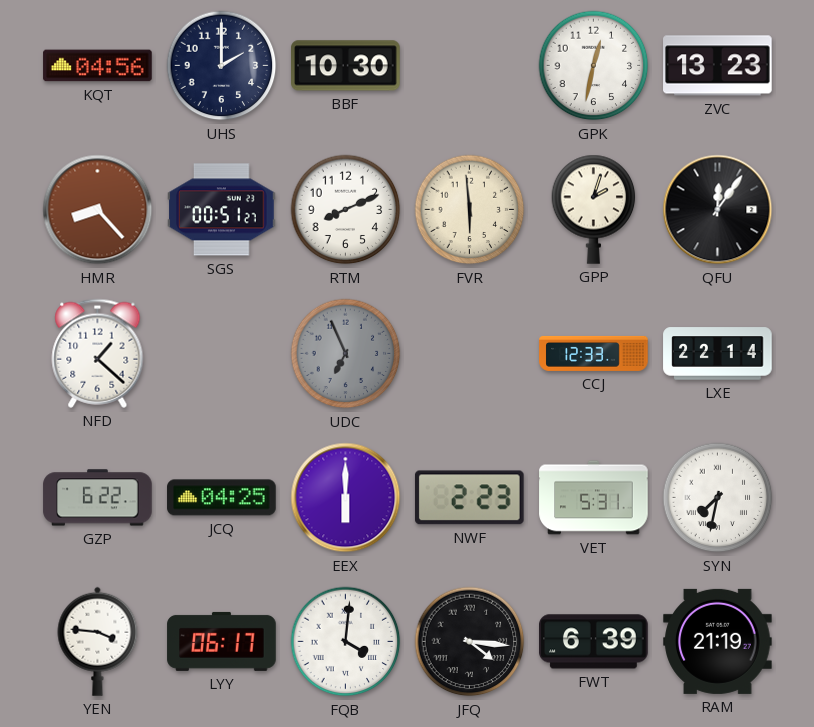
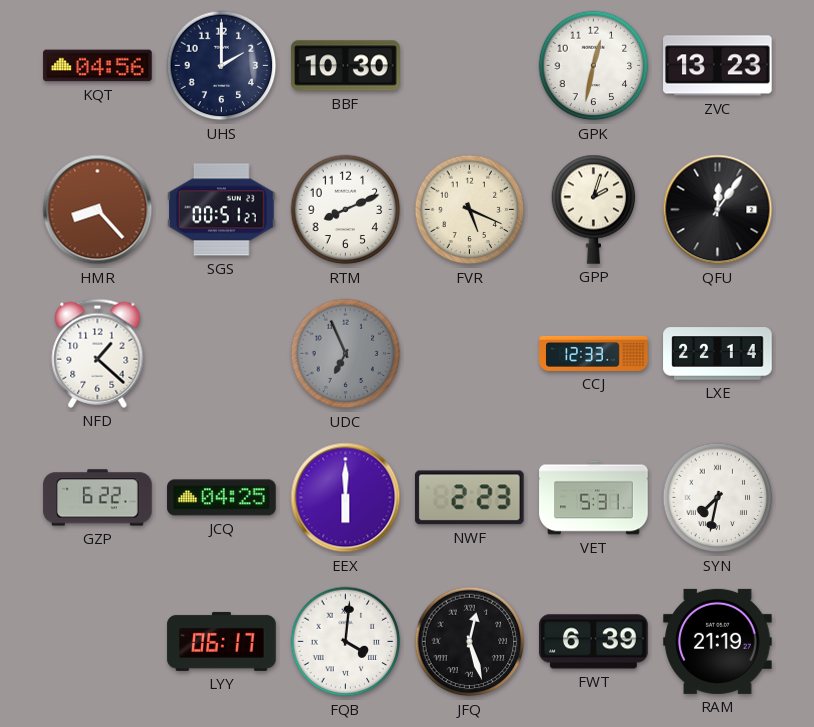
FVR: 5:59 -> 5:19 (470, 210)
YEN: 3:46 -> none (98, 641)
JFQ: 4:16 -> 12:27 (470, 642)
